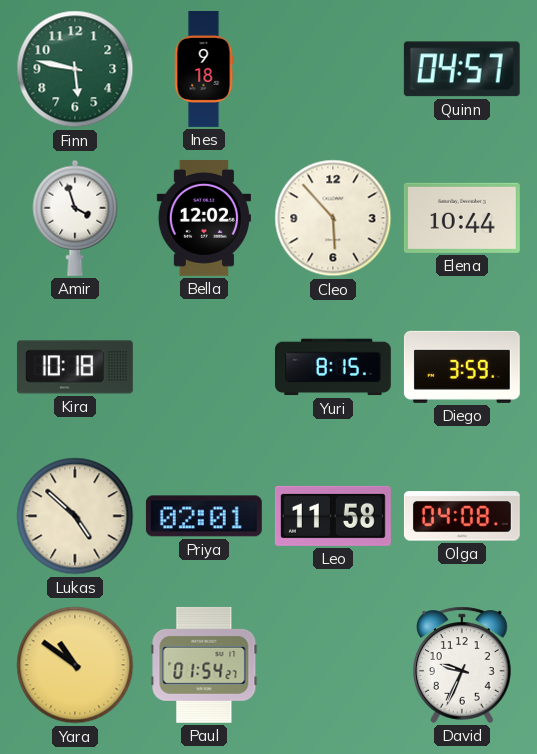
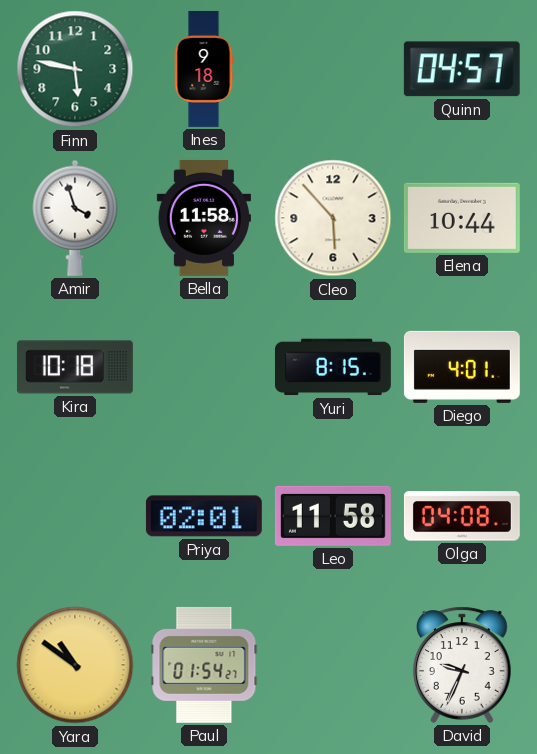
Bella: 12:02 -> 11:58 (204, 218)
Diego: 3:59 -> 4:01 (462, 367)
Lukas: 4:52 -> none (75, 516)
